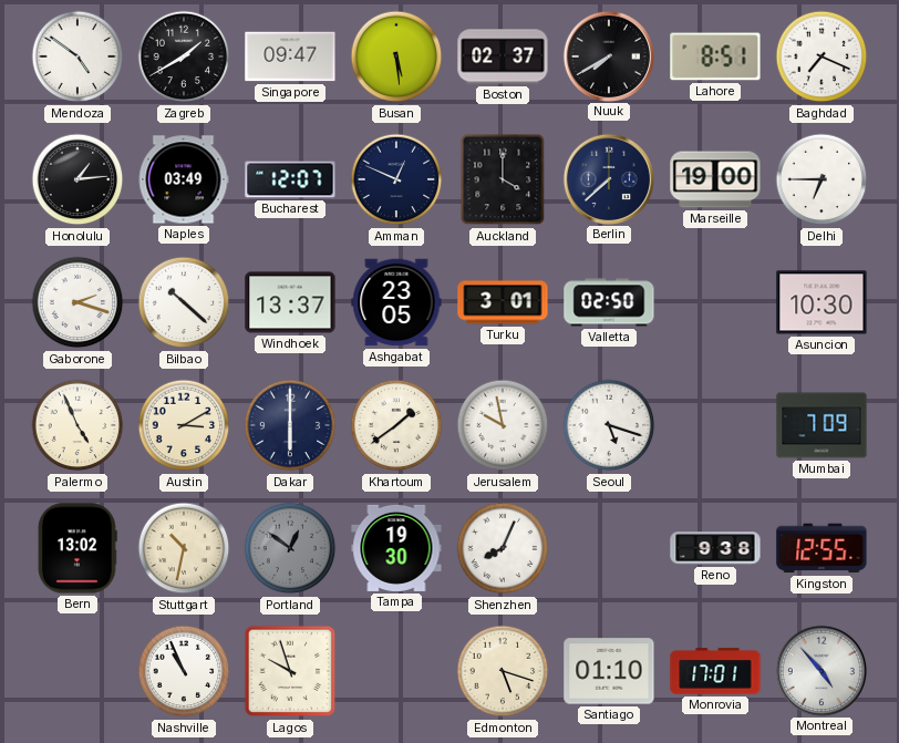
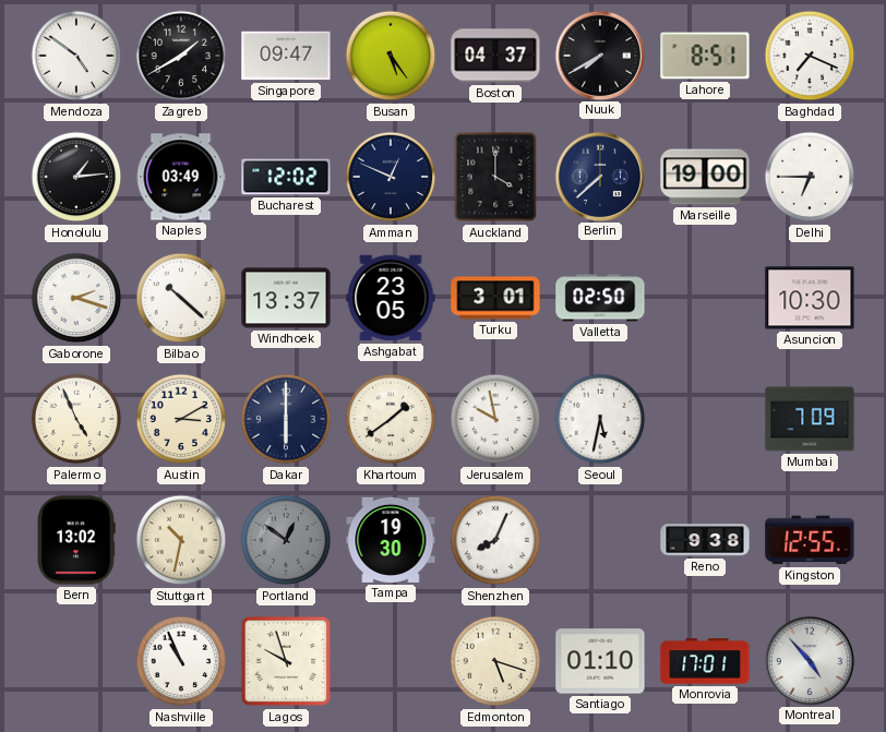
Busan: 5:29 -> 5:24 (391, 56)
Boston: 02:37 -> 04:37 (495, 56)
Bucharest: 12:07 -> 12:02 (286, 177)
Seoul: 5:18 -> 5:32 (600, 419)
